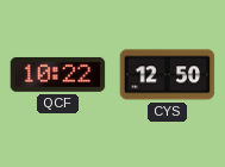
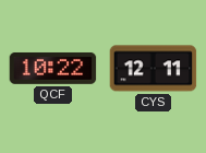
CYS: 12:50 -> 12:11 (154, 69)
